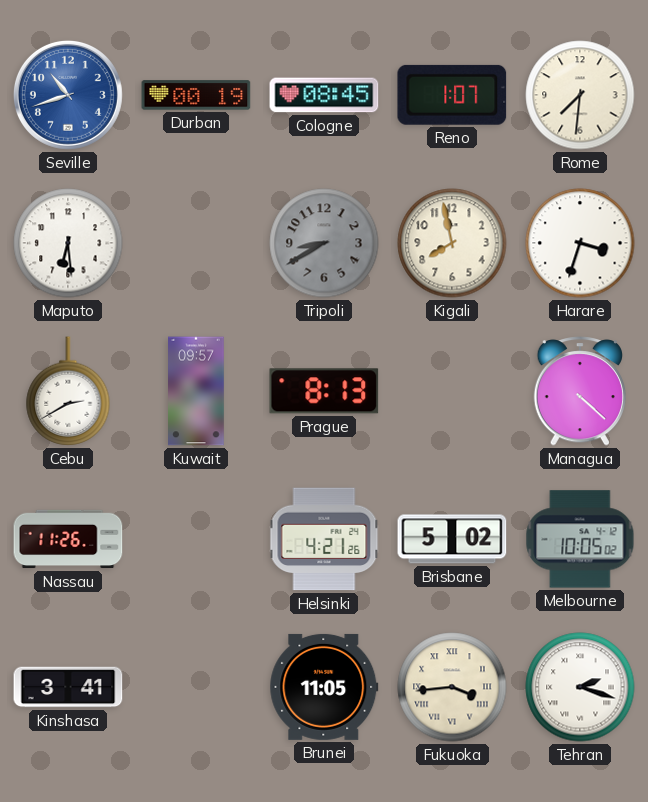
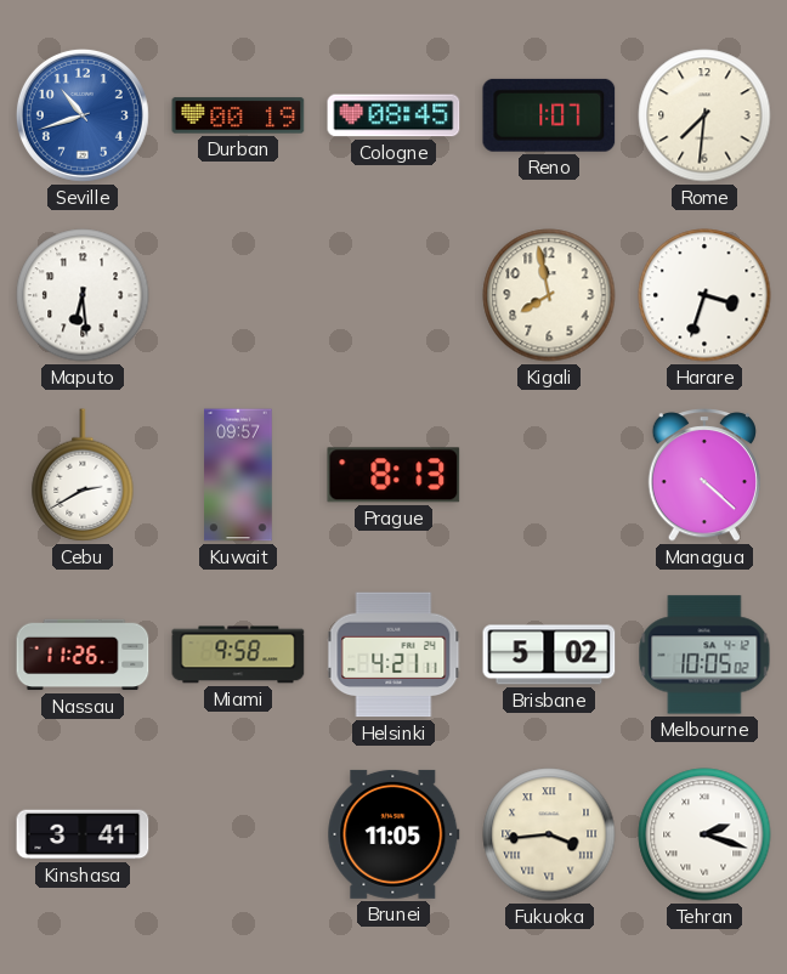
Tripoli: 8:40 -> none (324, 243)
Miami: none -> 9:58 (238, 655)
Helsinki: 4:21:26 -> 4:21:11 (393, 655)
